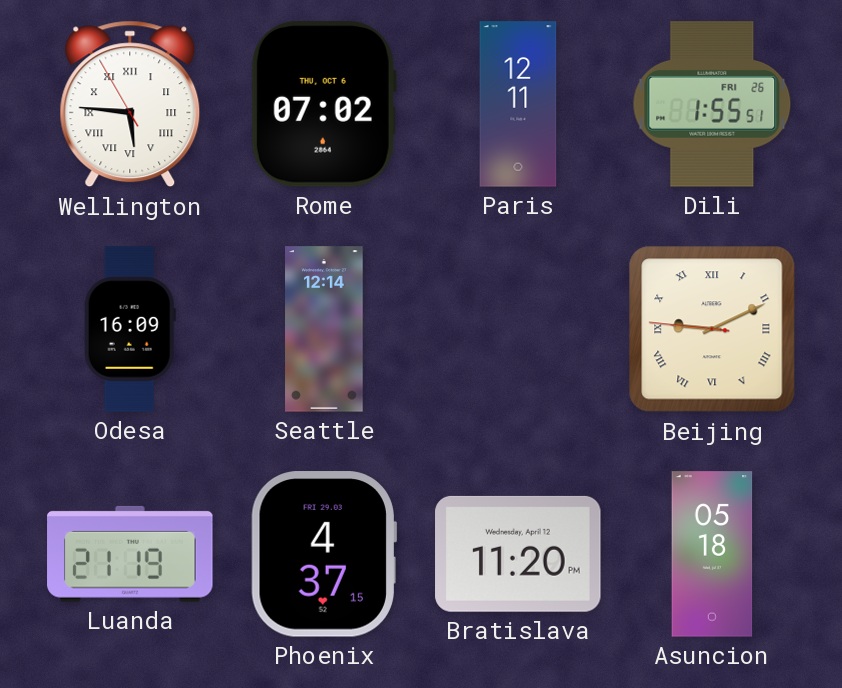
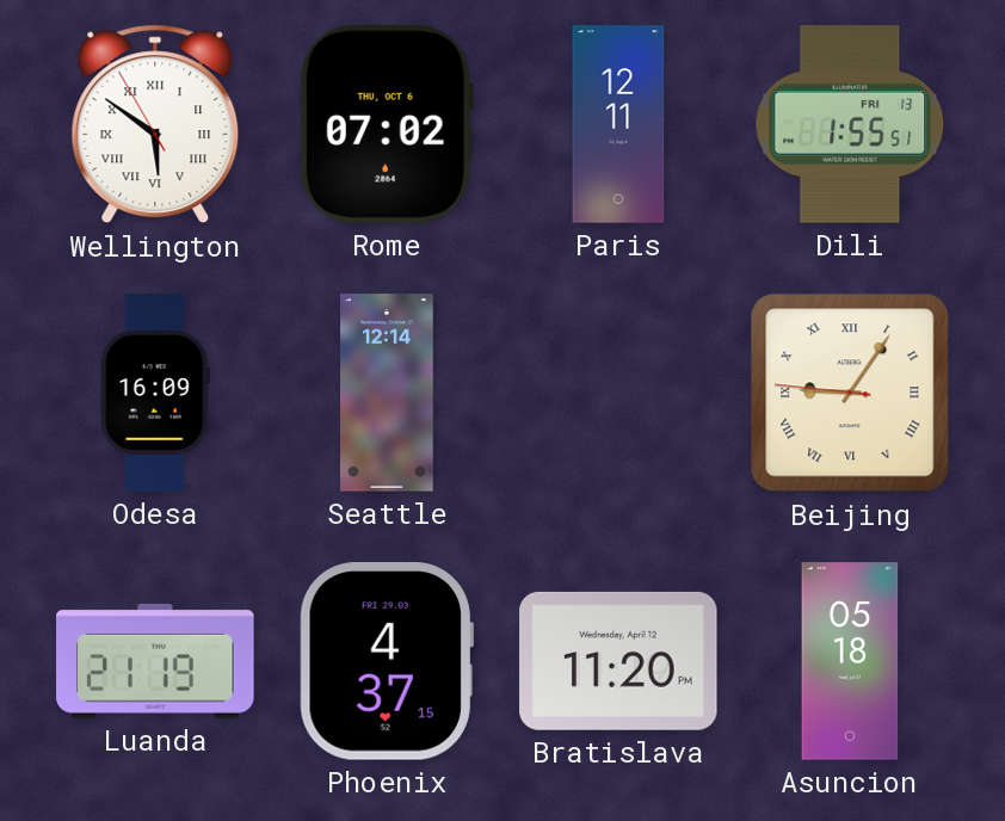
Wellington: 5:45 -> 5:50 (155, 124)
Dili date: FRI 26 -> FRI 13 (850, 124)
Beijing: 9:10 -> 9:05 (850, 393)
